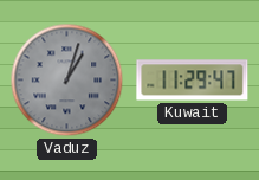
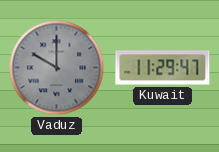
Vaduz: 1:03 -> 10:00 (57, 68)
